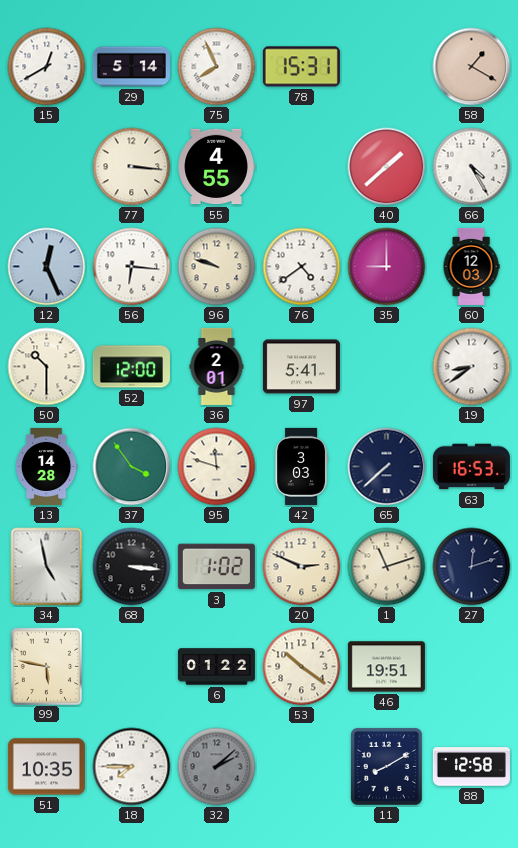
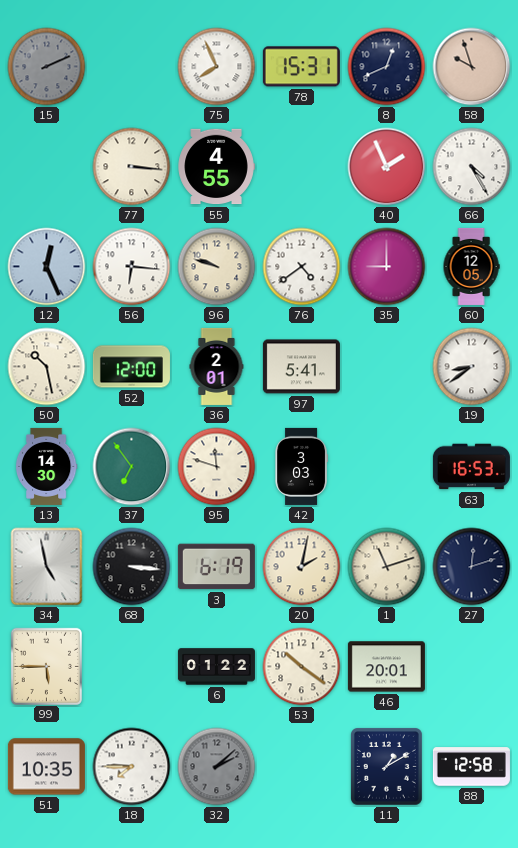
15: 12:40 -> 2:11 (47, 67)
15 dial: white -> grey (47, 67)
29: 5:14 -> none (131, 67)
8: none -> 12:41 (387, 67)
58: 1:20 -> 9:57 (472, 67)
40: 1:38 -> 1:56 (387, 167)
60: 12:03 -> 12:05 (471, 266)
50: 10:30 -> 10:28 (47, 367)
13: 14:28 -> 14:30 (46, 466)
37: 3:54 -> 6:54 (132, 467)
65: 7:38 -> none (387, 467)
3: 1:02 -> 6:19 (216, 567)
20: 2:49 -> 2:02 (302, 567)
99: 5:47 -> 5:45 (46, 666)
46: 19:51 -> 20:01 (386, 667)
11: 8:10 -> 1:10 (387, 767)
